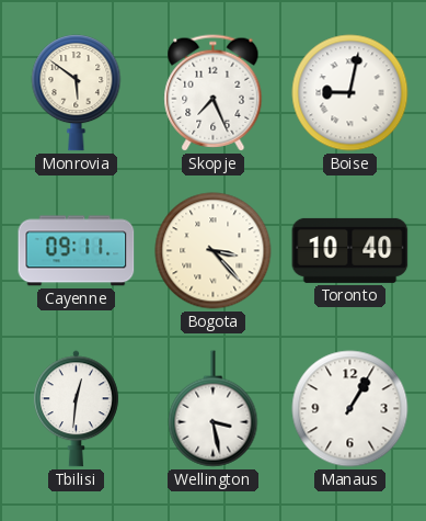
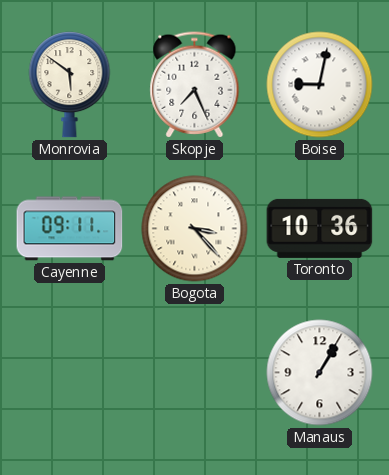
Toronto: 10:40 -> 10:36 (320, 228)
Tbilisi: 12:31 -> none (76, 409)
Wellington: 3:28 -> none (214, 409)
